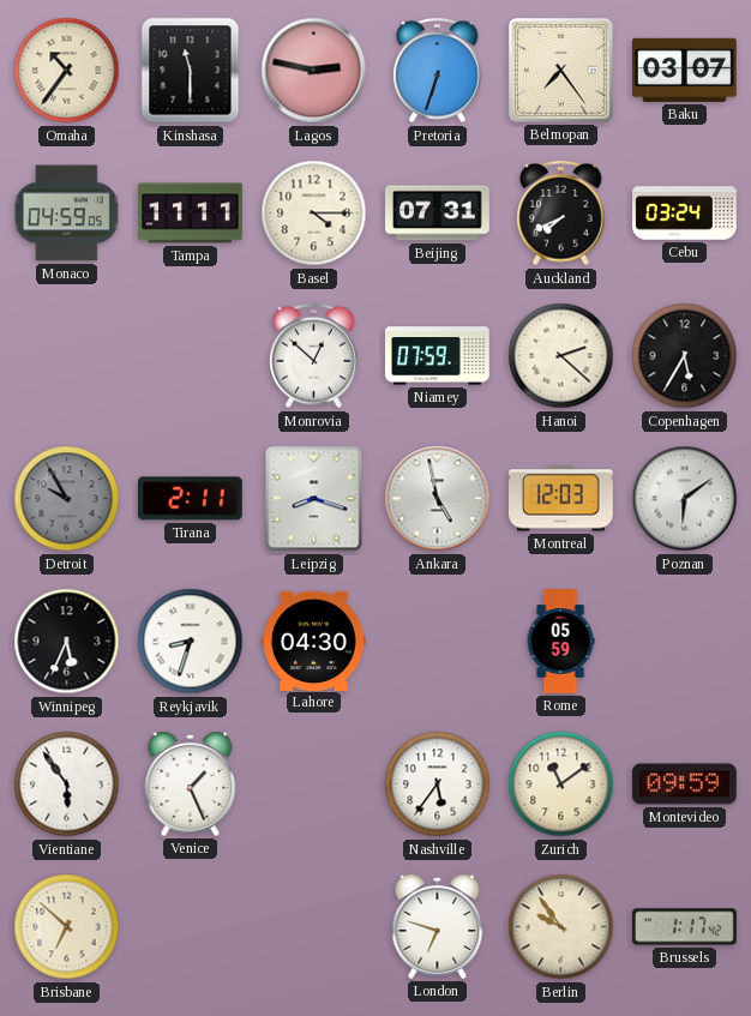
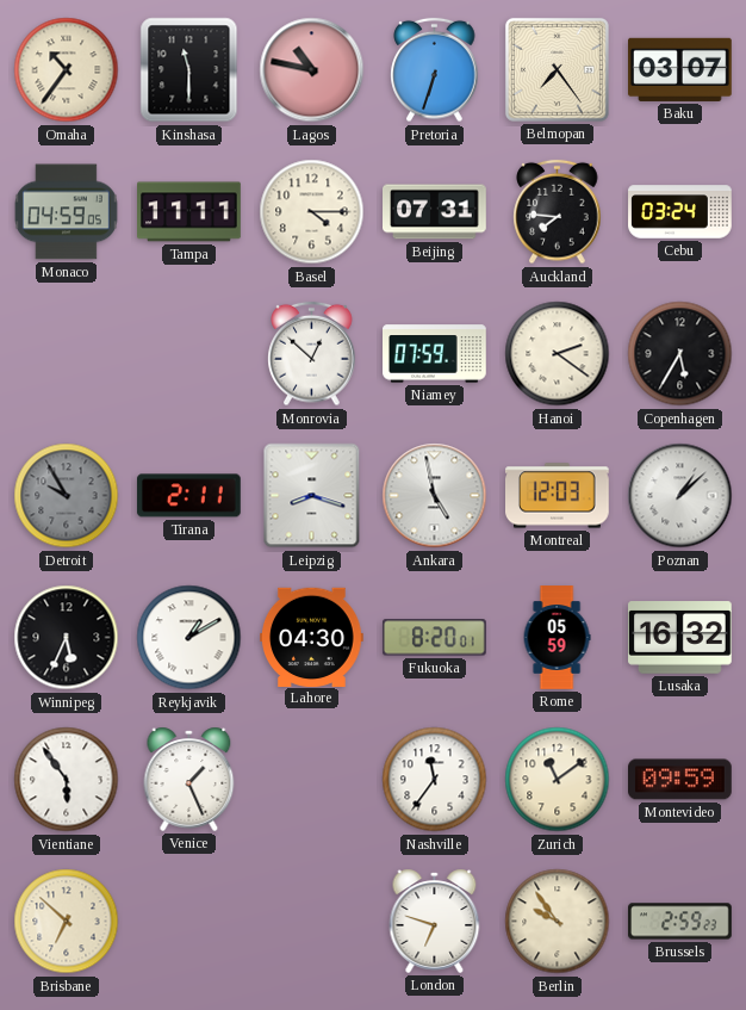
Lagos: 2:47 -> 10:47 (312, 70)
Auckland: 7:41 -> 7:46 (558, 212)
Hanoi: 2:22 -> 2:21 (558, 354)
Poznan: 6:09 -> 1:08 (680, 496)
Reykjavik: 8:33 -> 1:10 (189, 638)
Fukuoka: none -> 8:20 (434, 638)
Lusaka: none -> 16:32 (680, 638)
Nashville: 5:36 -> 11:36 (435, 780)
Brussels: 1:17 -> 2:59 (680, 922)
